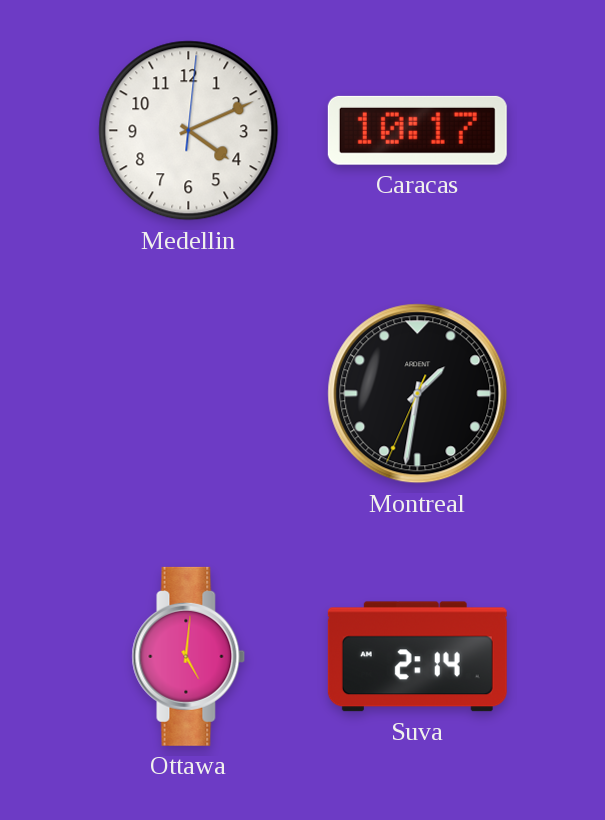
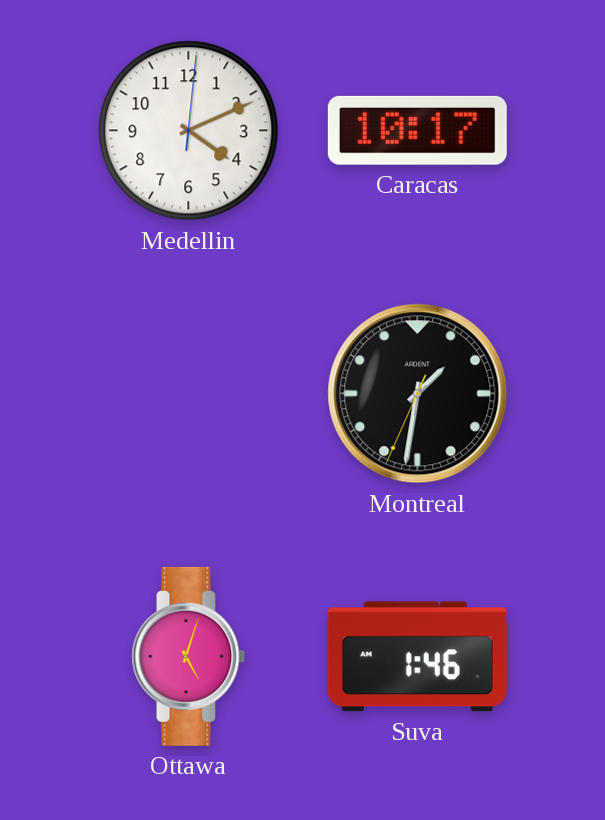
Ottawa: 5:01 -> 5:03 (189, 656)
Suva: 2:14 -> 1:46 (417, 657)
